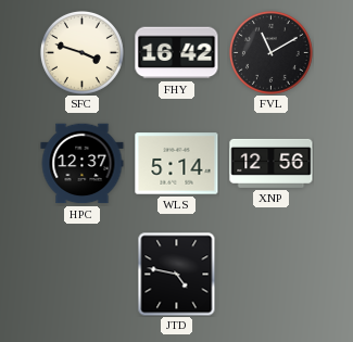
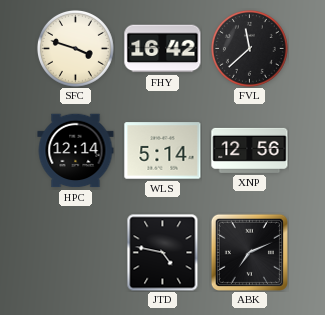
FVL: 11:10 -> 11:38 (249, 48)
HPC: 12:37 -> 12:14 (76, 151)
ABK: none -> 7:11 (249, 252)
